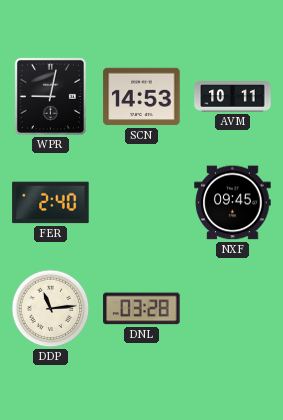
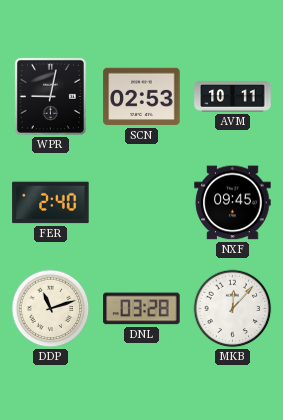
SCN: 14:53 -> 02:53 (142, 97)
DDP: 11:14 -> 11:12 (51, 309)
MKB: none -> 12:07 (233, 309)
